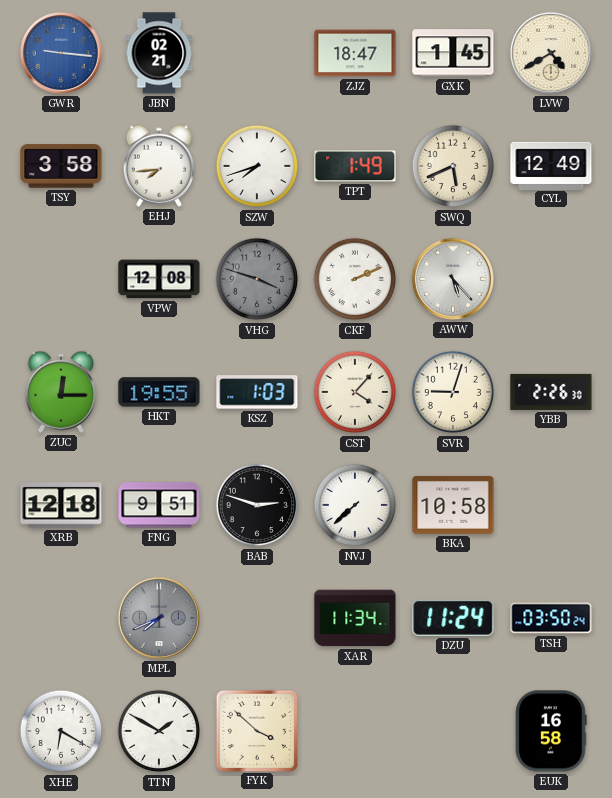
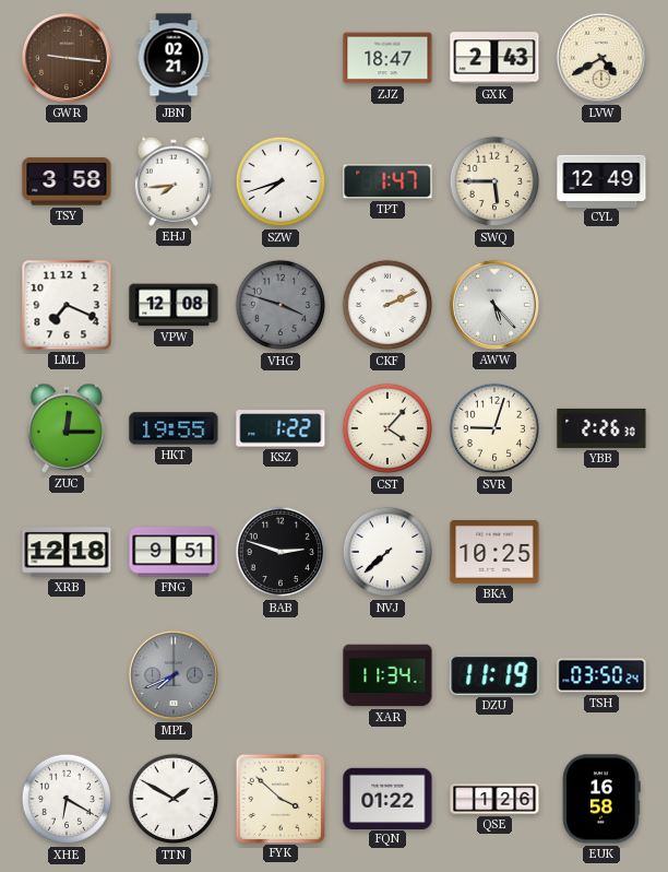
GWR dial: blue -> brown (67, 58)
GXK: 1:45 -> 2:43 (494, 58)
TPT: 1:49 -> 1:47 (387, 181)
SWQ: 5:41 -> 5:45 (494, 181)
LML: none -> 7:19 (67, 305)
KSZ: 1:03 -> 1:22 (281, 428)
BKA: 10:58 -> 10:25 (494, 552)
DZU: 11:24 -> 11:19 (494, 675)
FQN: none -> 01:22 (387, 798)
QSE: none -> 1:26 (494, 799)
